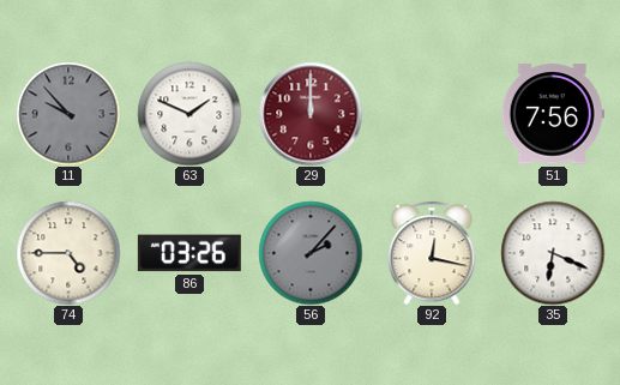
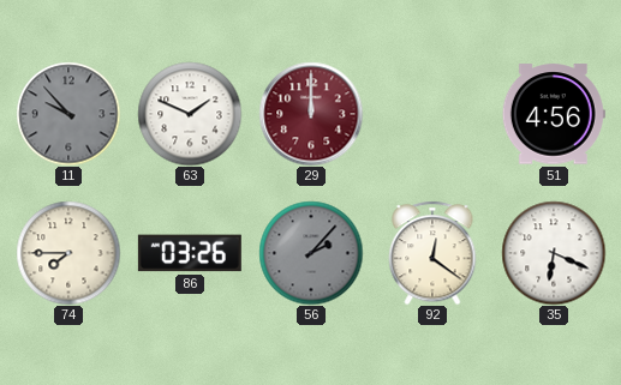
51: 7:56 -> 4:56 (554, 114)
74: 4:45 -> 7:45 (68, 253)
92: 12:17 -> 12:21 (432, 253)
